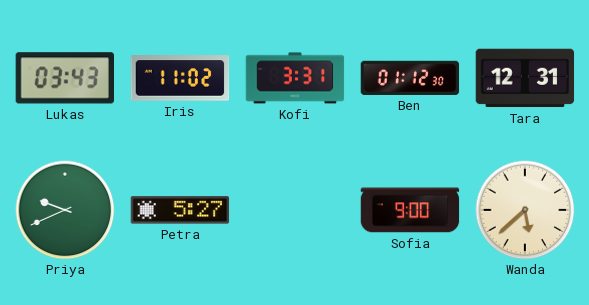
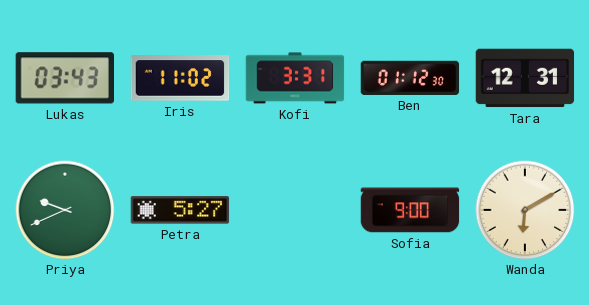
Wanda: 5:38 -> 6:10 (525, 210)
